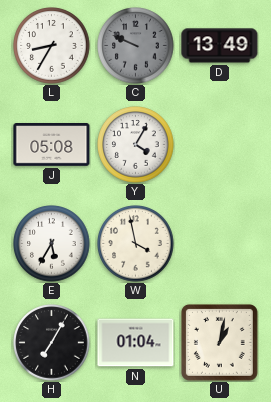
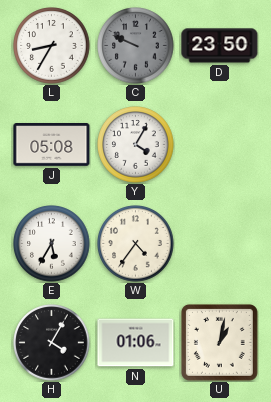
D: 13:49 -> 23:50 (220, 46)
W: 3:58 -> 4:36 (136, 244)
H: 7:05 -> 4:05 (52, 343)
N: 01:04 -> 01:06 (136, 343)
